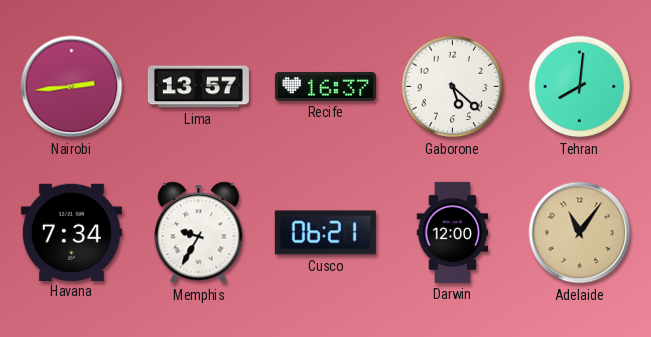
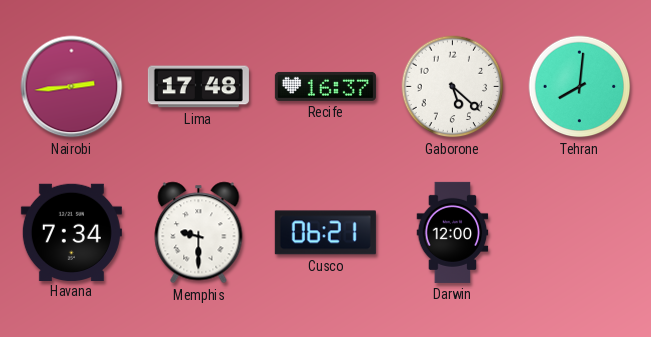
Lima: 13:57 -> 17:48 (198, 87)
Memphis: 9:35 -> 9:30 (199, 233)
Adelaide: 11:06 -> none (580, 233)
